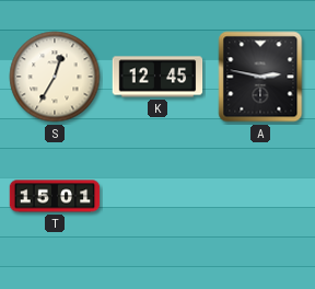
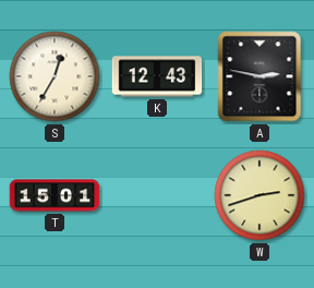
K: 12:45 -> 12:43 (157, 76)
W: none -> 2:42 (259, 195)
